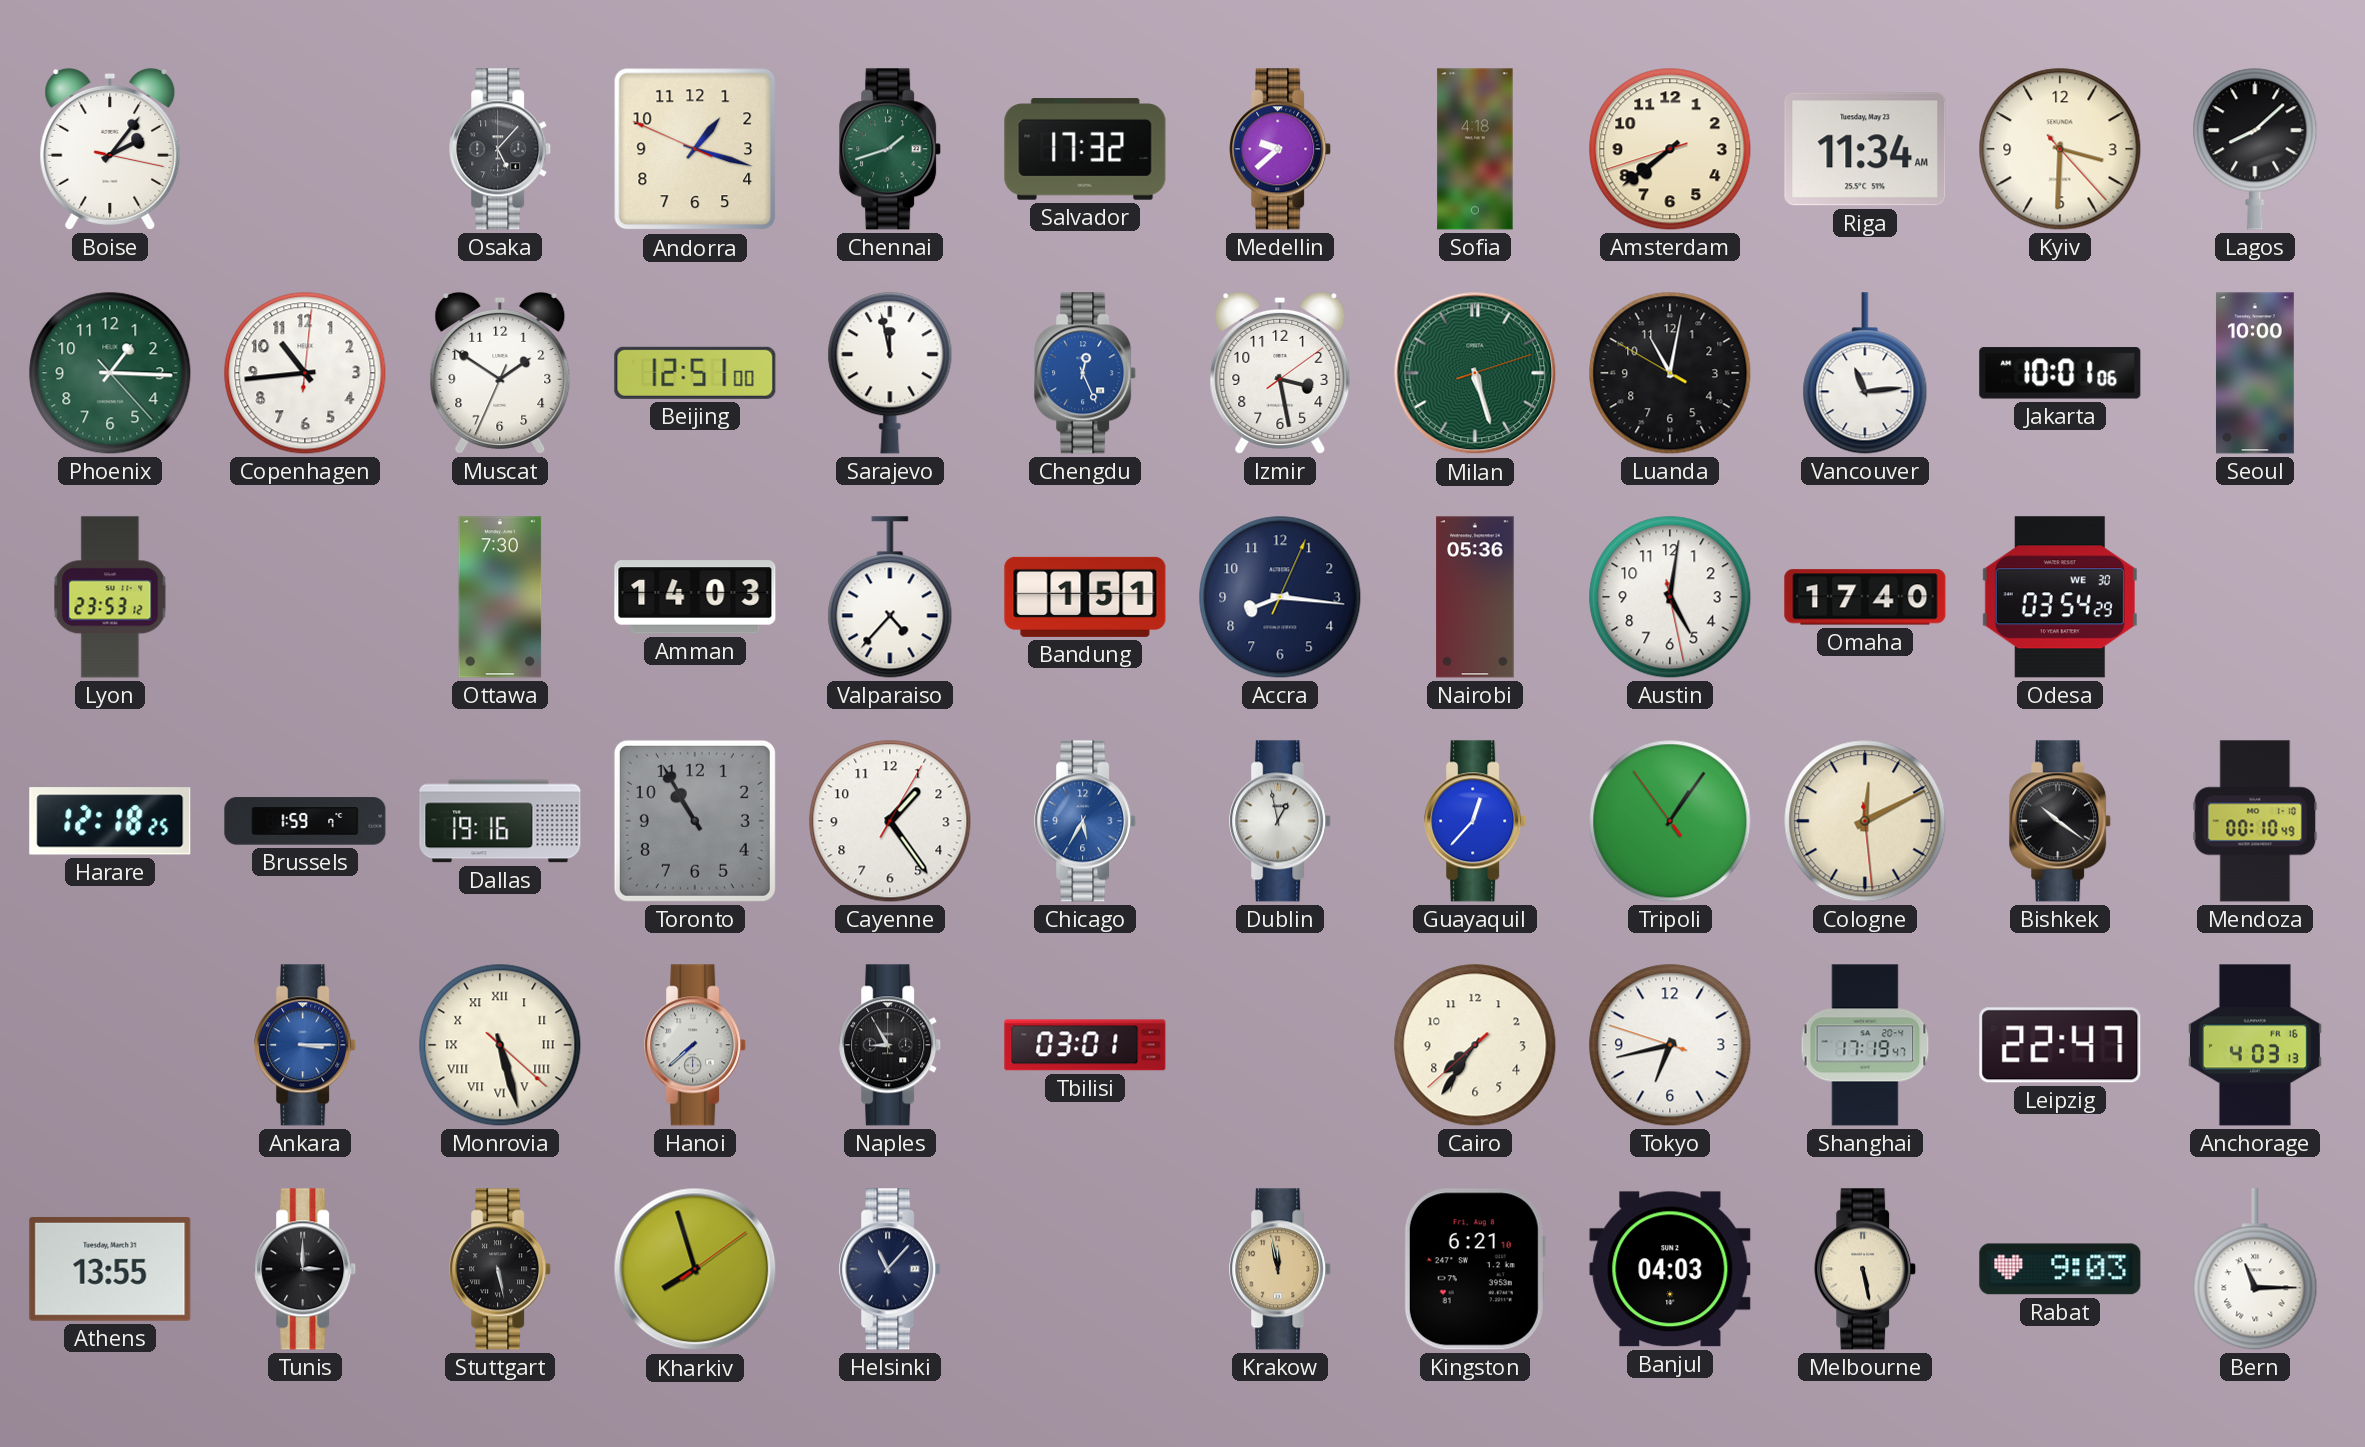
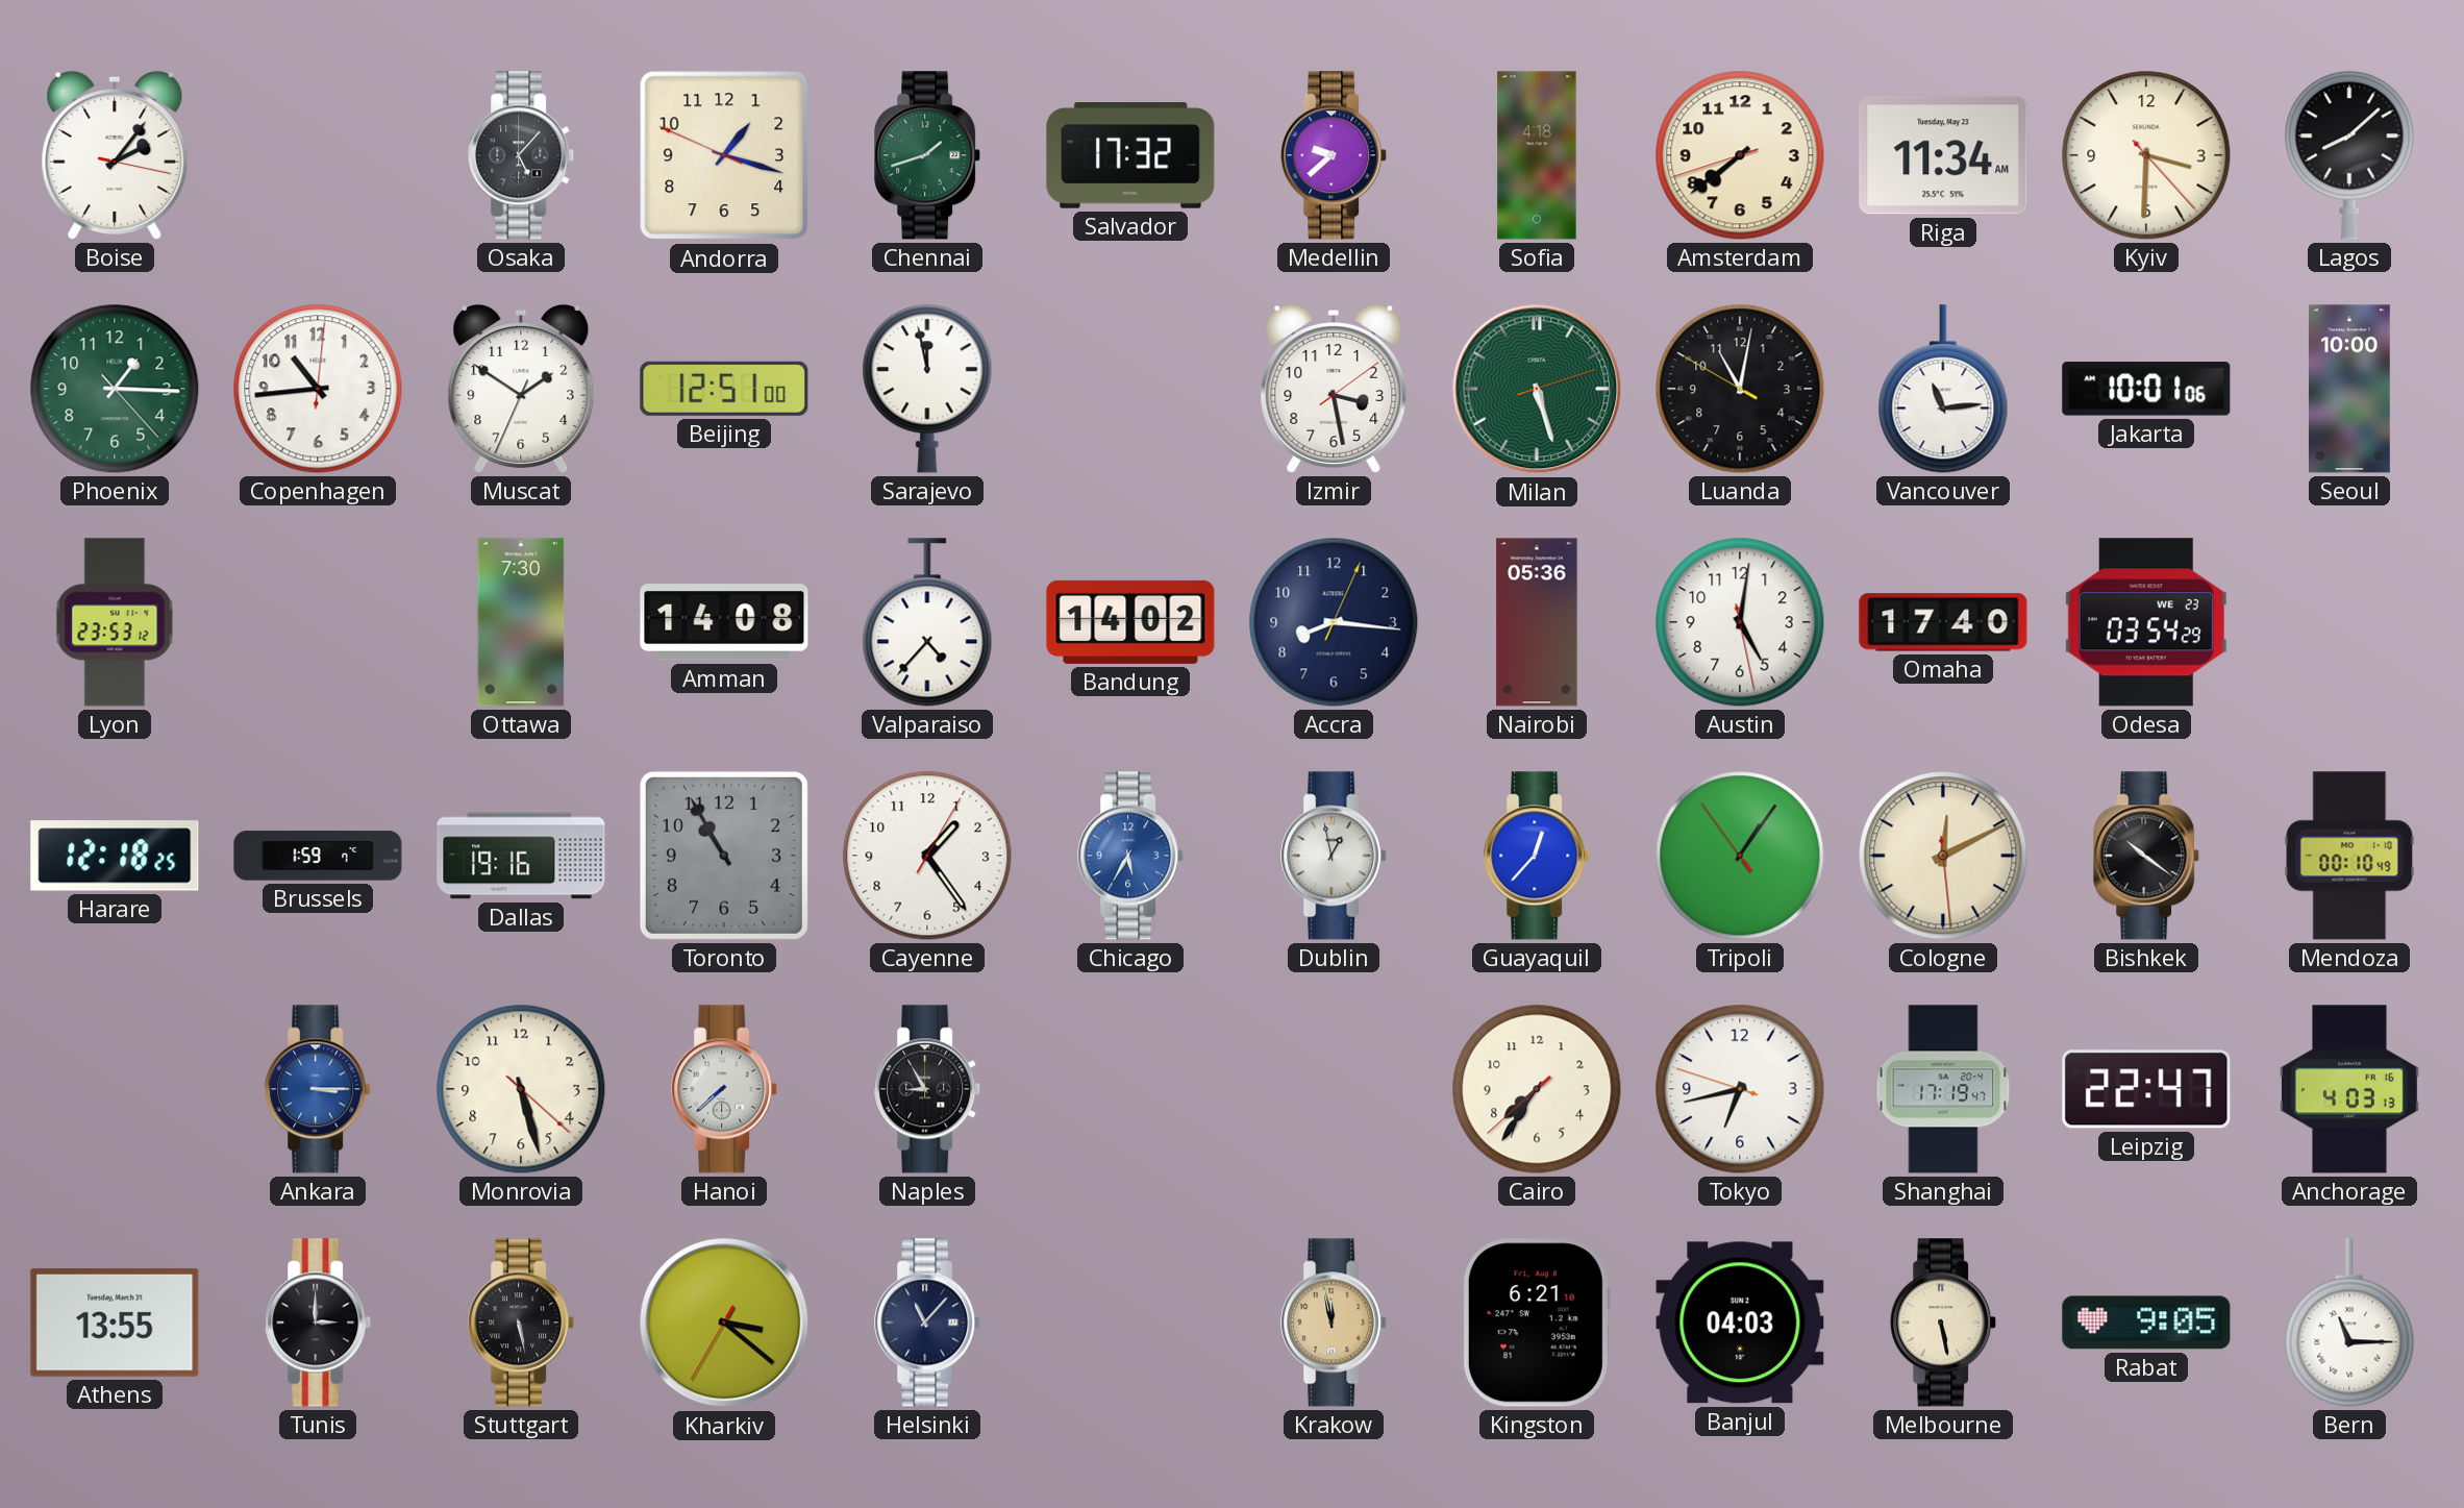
Chengdu: 12:26 -> none (1086, 373)
Amman: 14:03 -> 14:08 (724, 622)
Bandung: 1:51 -> 14:02 (1130, 622)
Odesa date: WE 30 -> WE 23 (2146, 622)
Monrovia numerals: Roman -> Arabic (521, 1089)
Tbilisi: 03:01 -> none (1085, 1045)
Kharkiv: 7:57 -> 3:21 (724, 1322)
Rabat: 9:03 -> 9:05 (2146, 1322)
